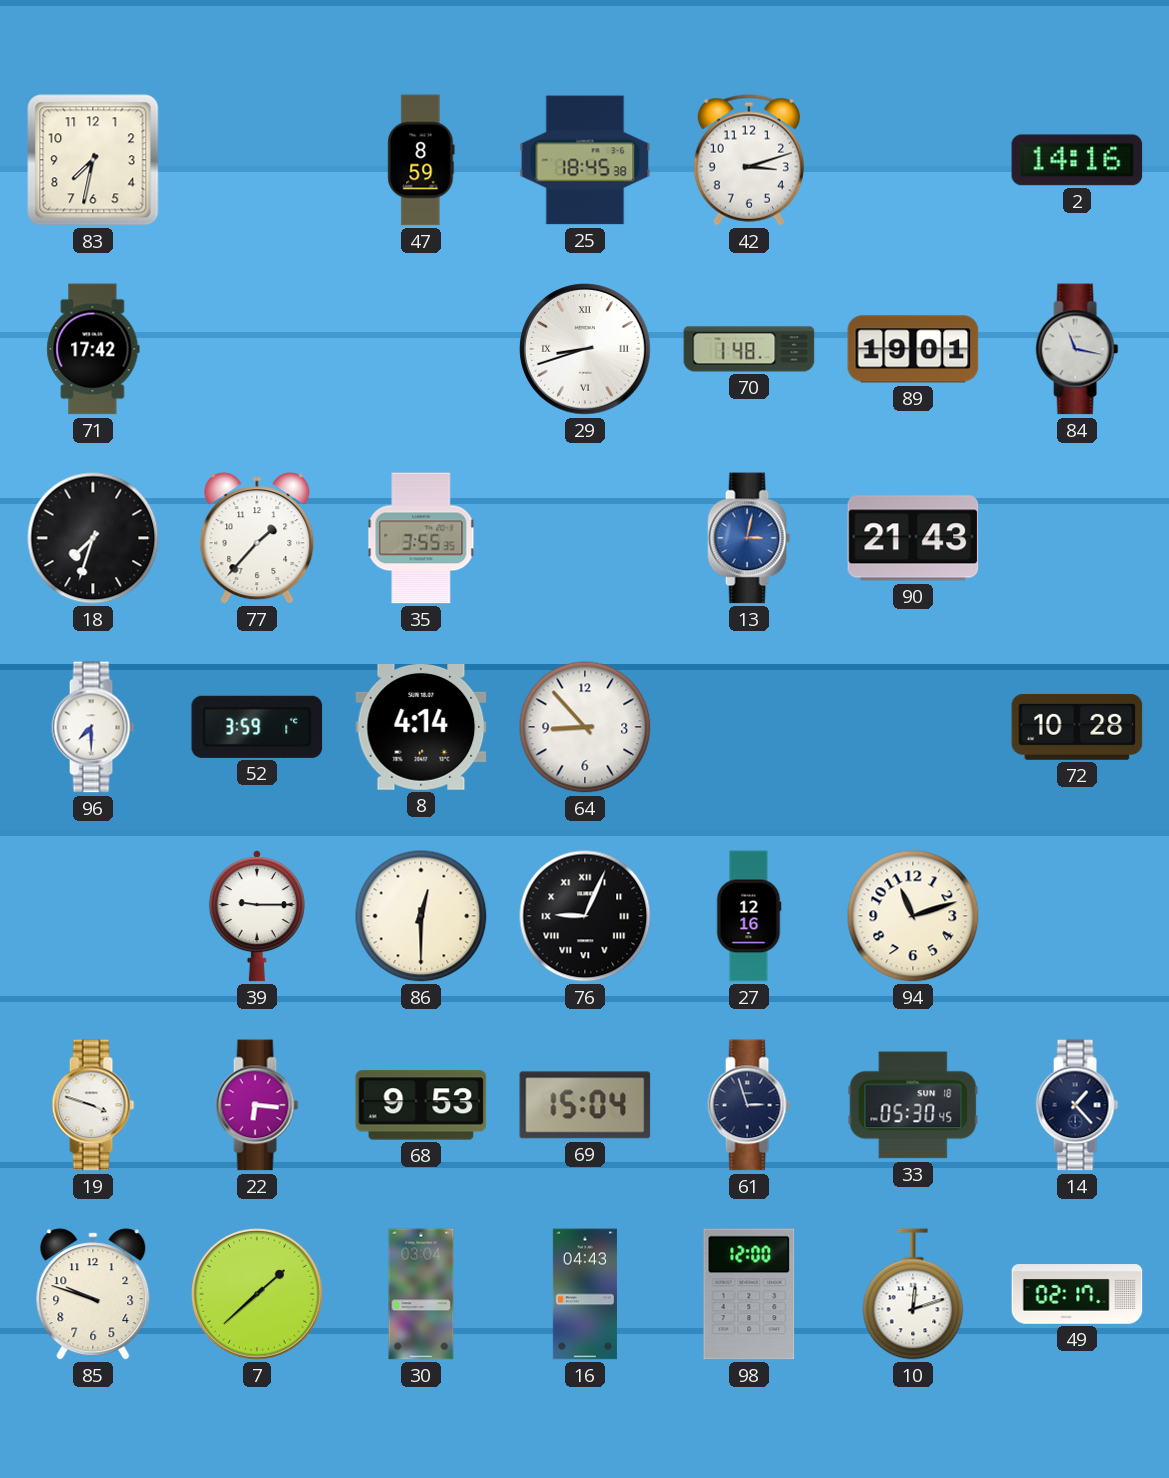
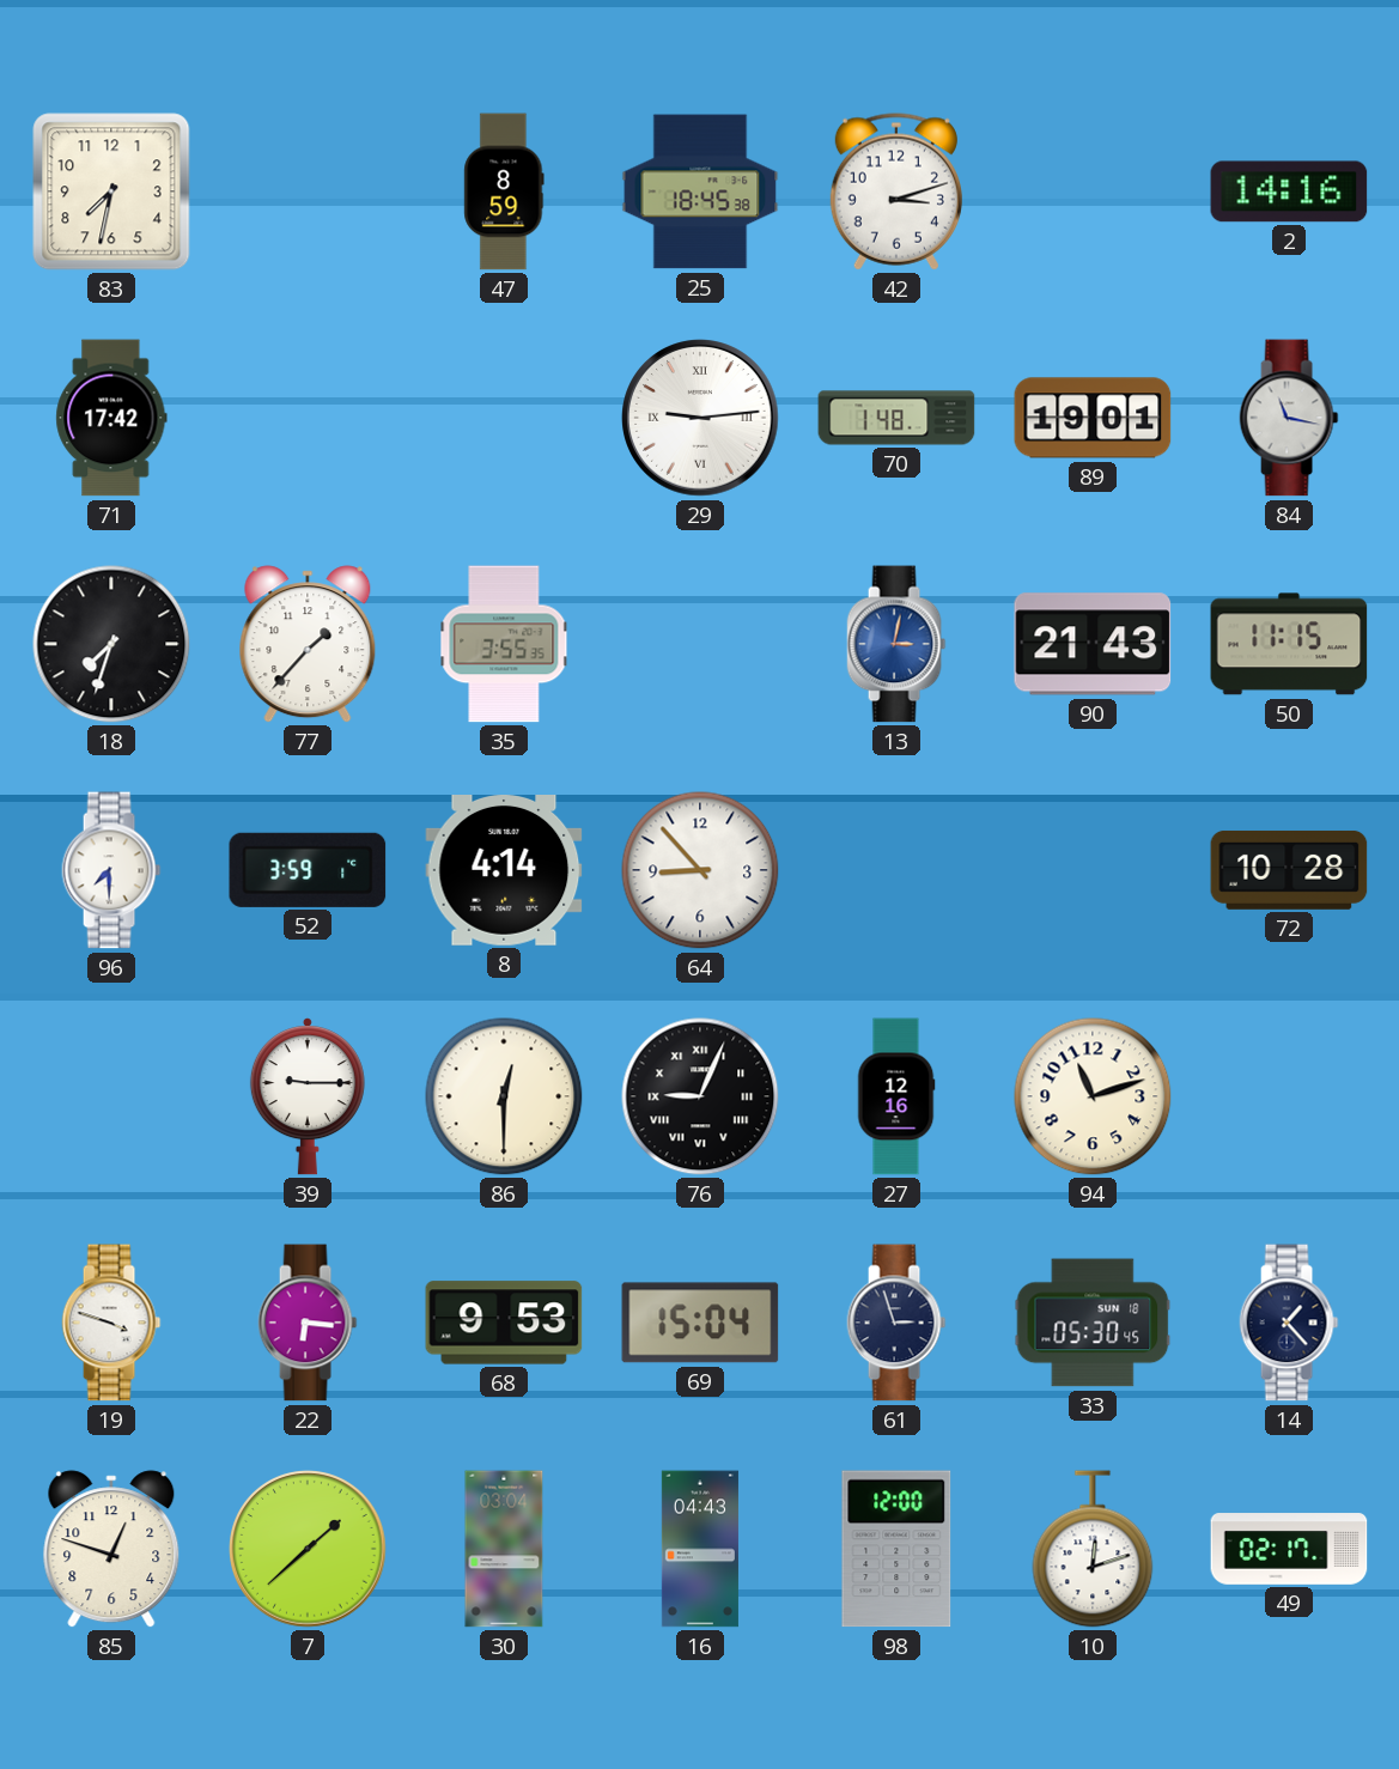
29: 8:42 -> 9:14 (700, 418)
50: none -> 11:15 (1289, 644)
85: 9:48 -> 12:48 (111, 1549)
